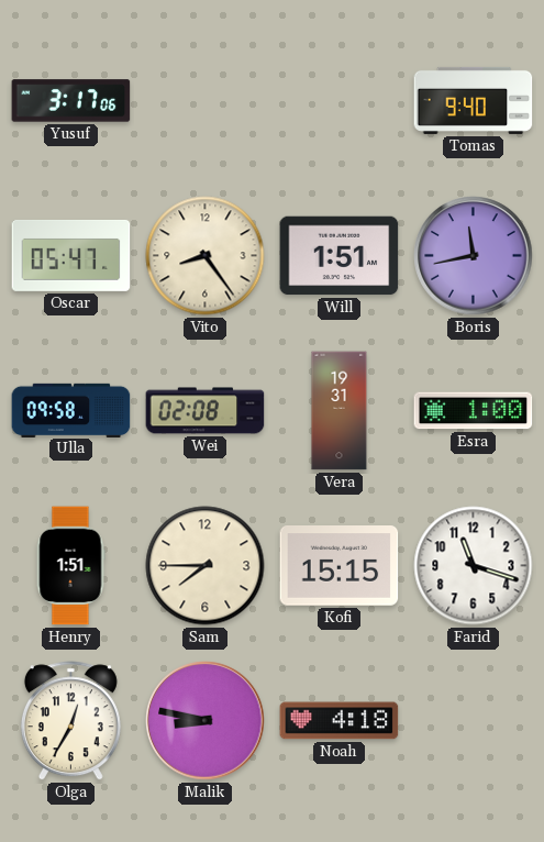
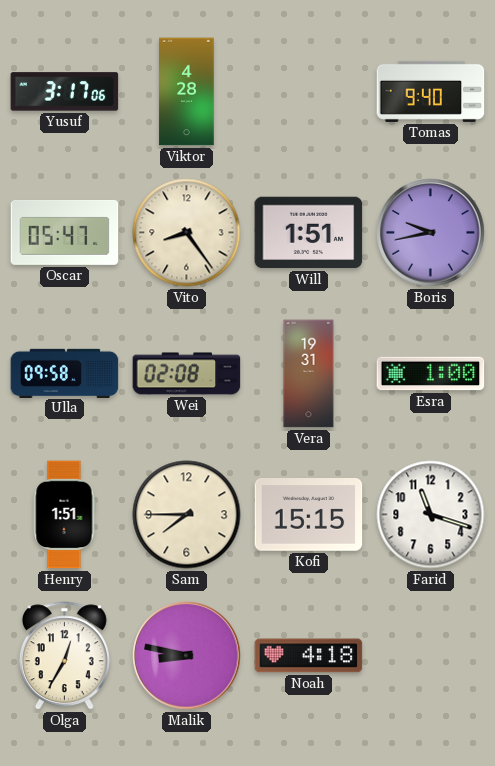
Viktor: none -> 4:28 (187, 92)
Boris: 11:43 -> 9:43 (431, 233)
